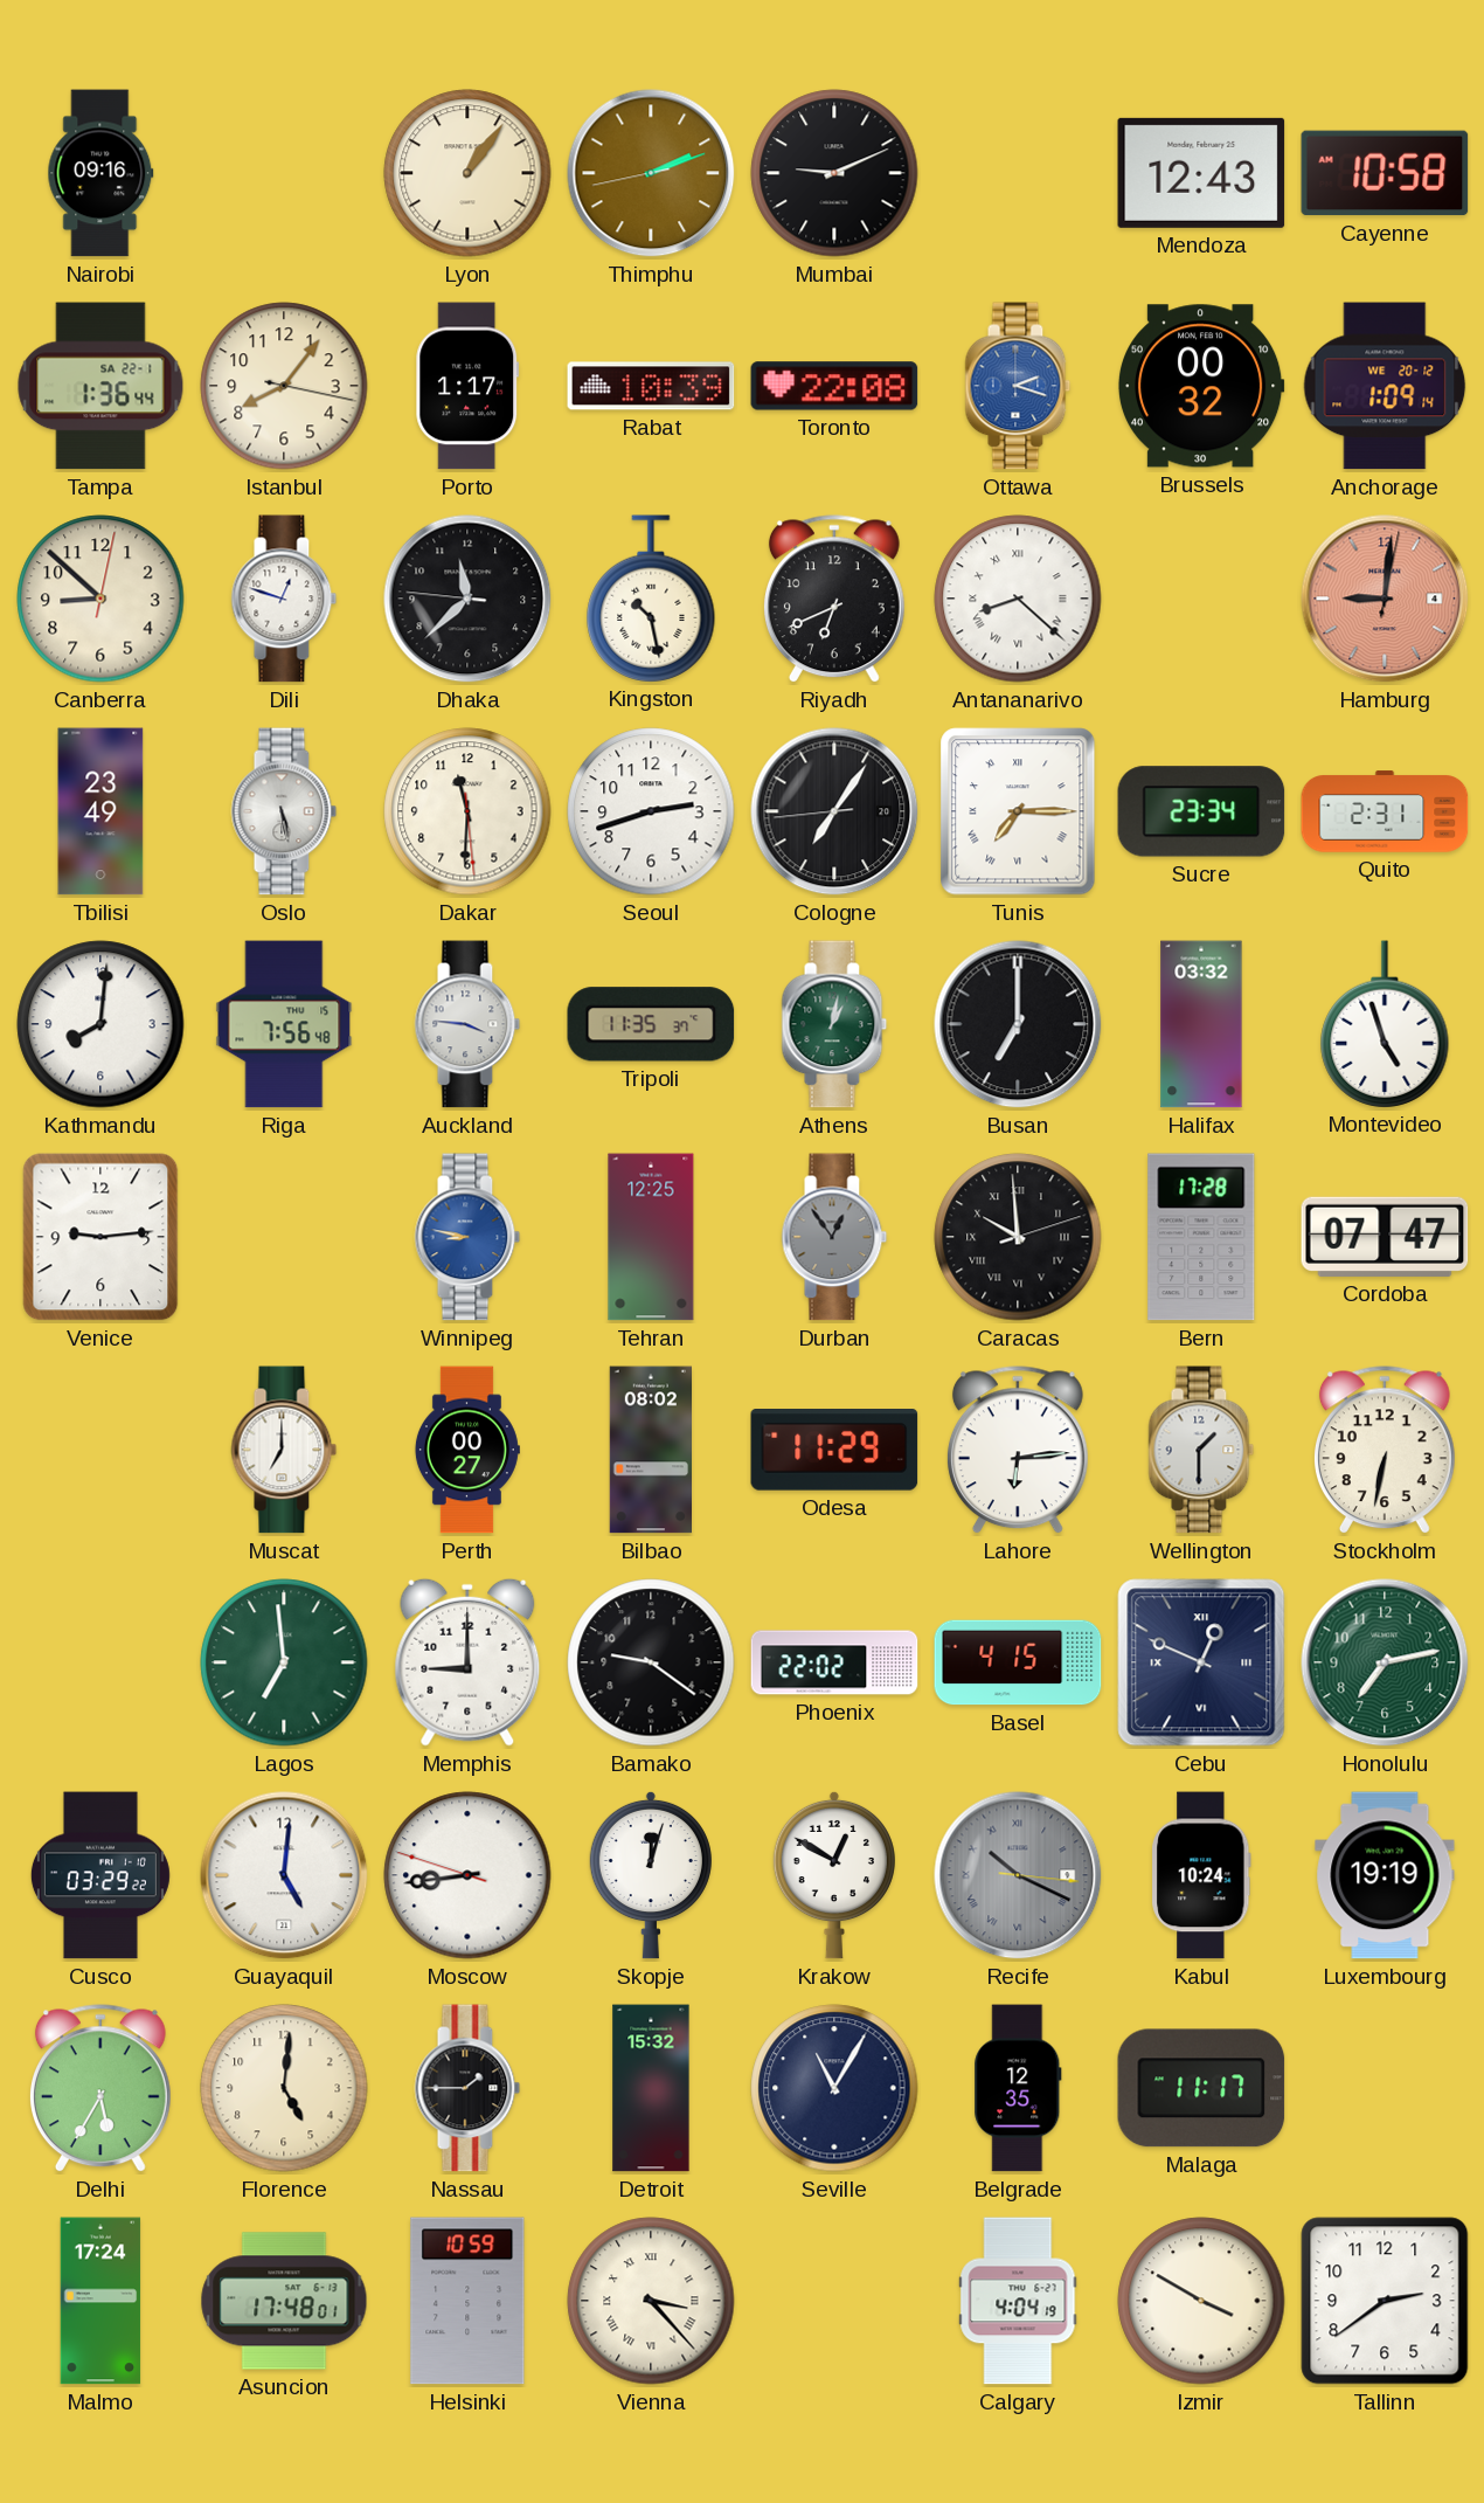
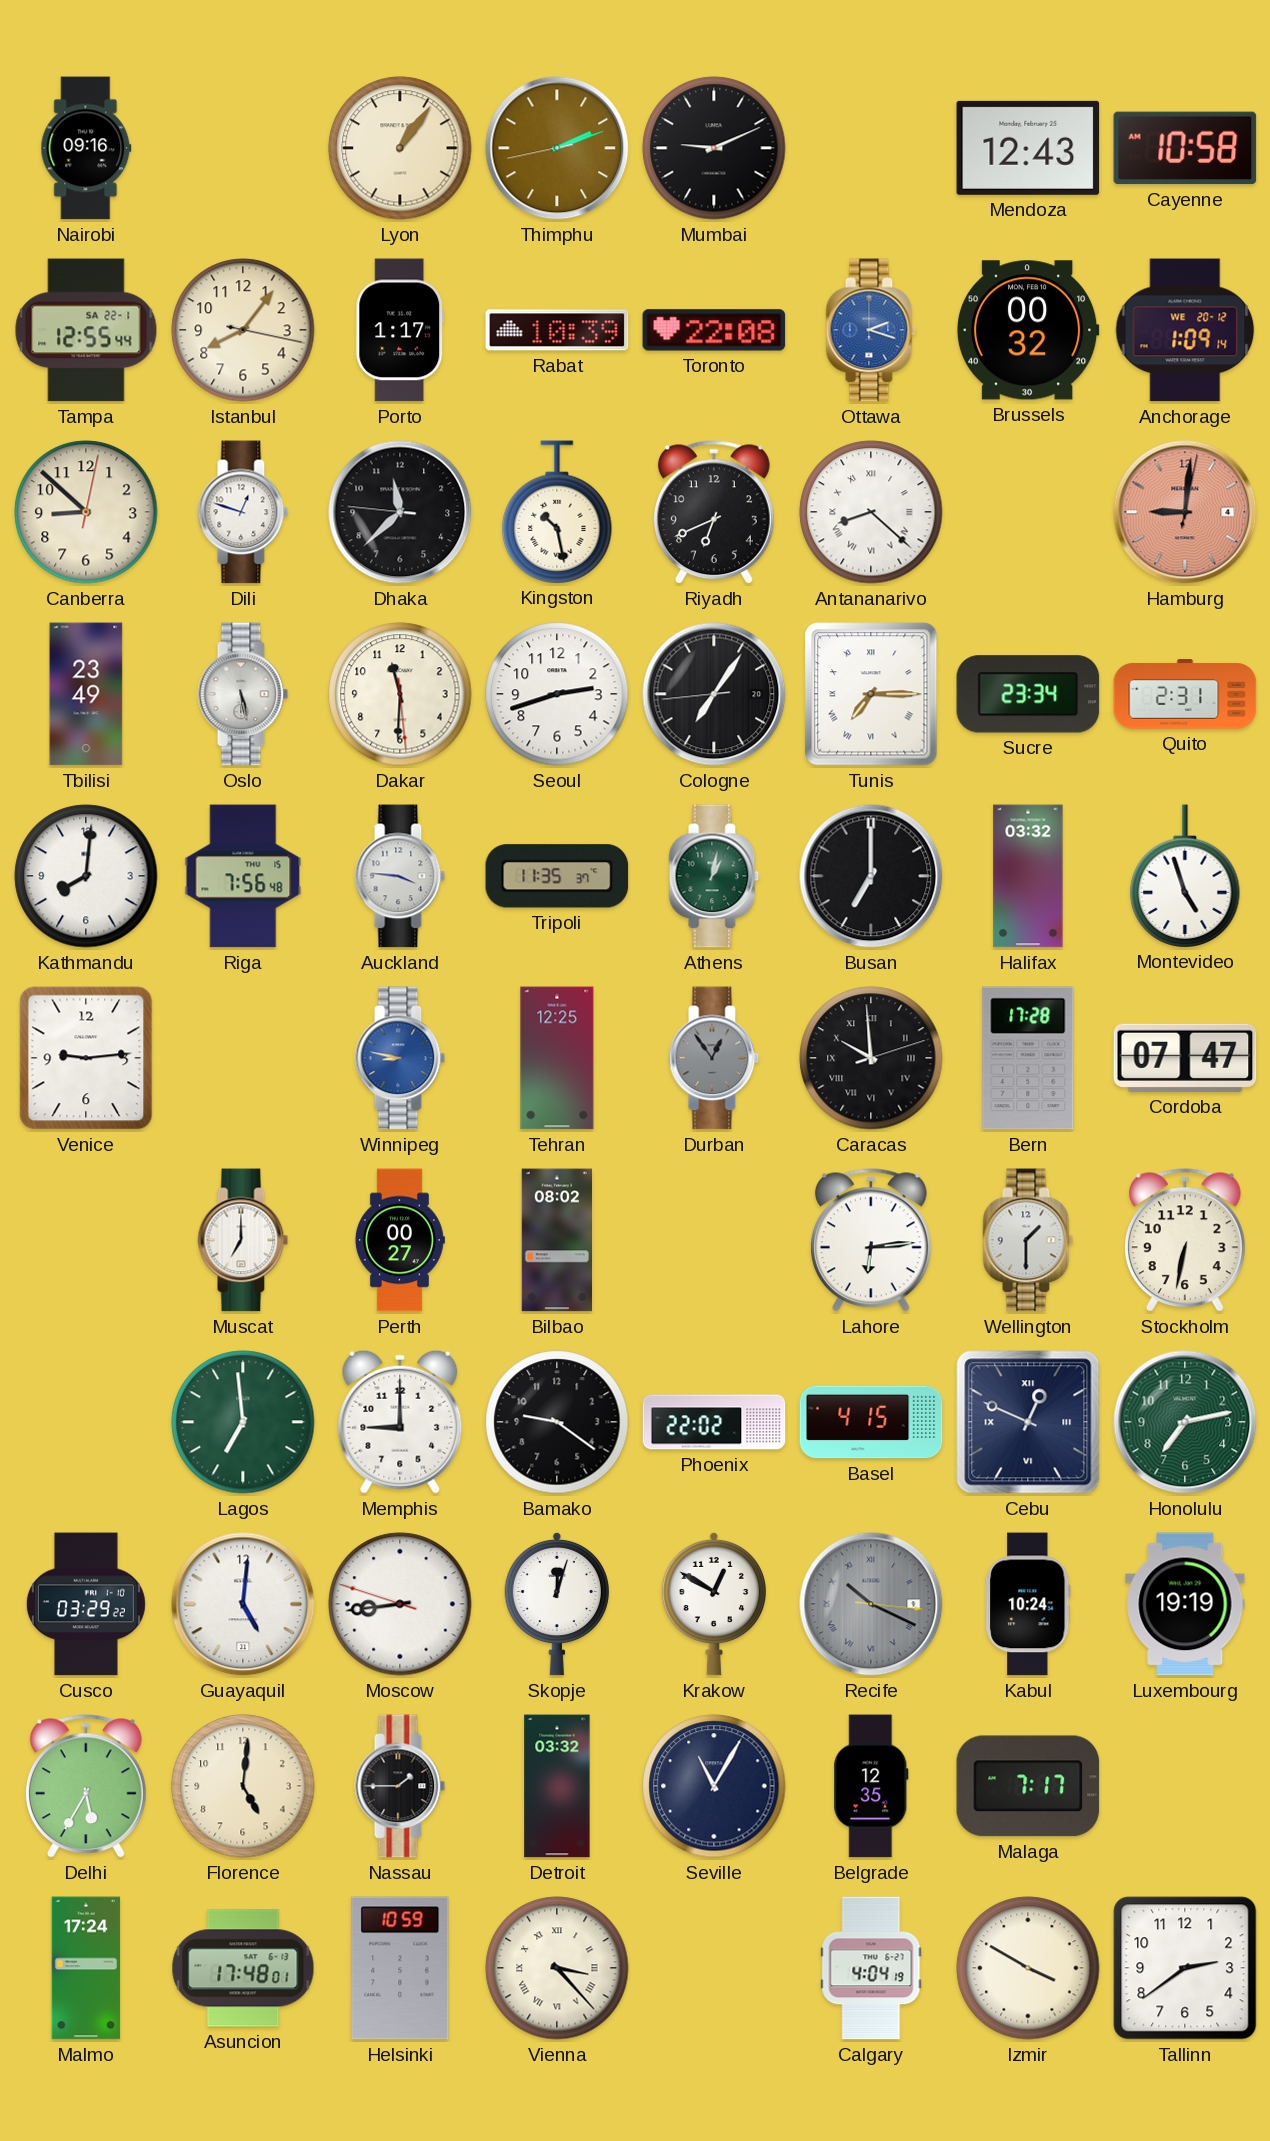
Tampa: 1:36 -> 12:55 (86, 330)
Odesa: 11:29 -> none (834, 1451)
Detroit: 15:32 -> 03:32 (557, 1786)
Malaga: 11:17 -> 7:17 (1028, 1786)
